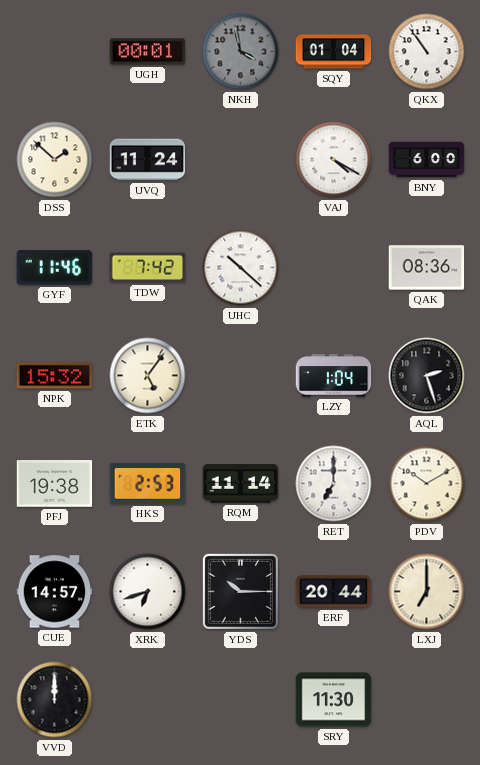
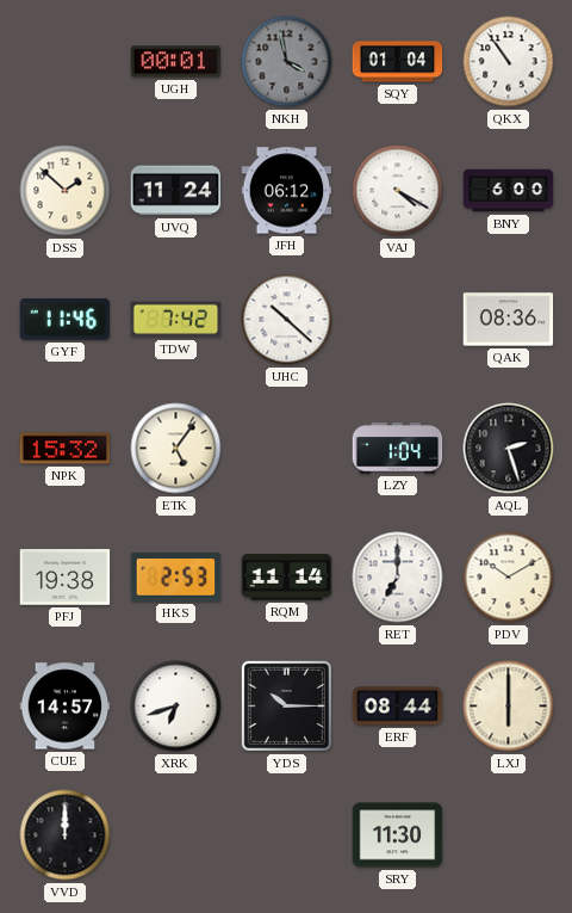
JFH: none -> 06:12 (287, 191)
ERF: 20:44 -> 08:44 (398, 707)
LXJ: 7:00 -> 6:00 (509, 707)
